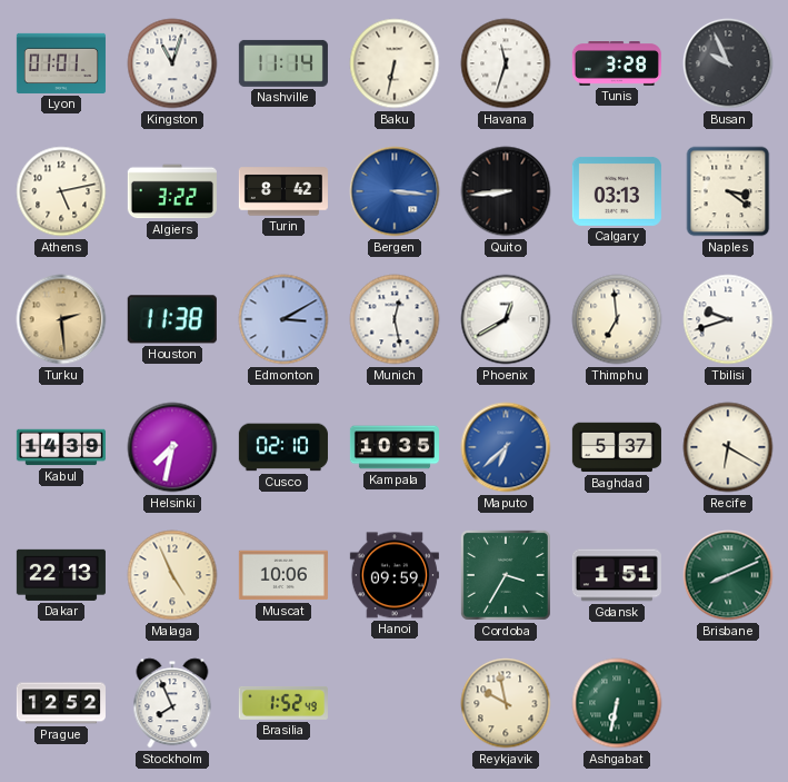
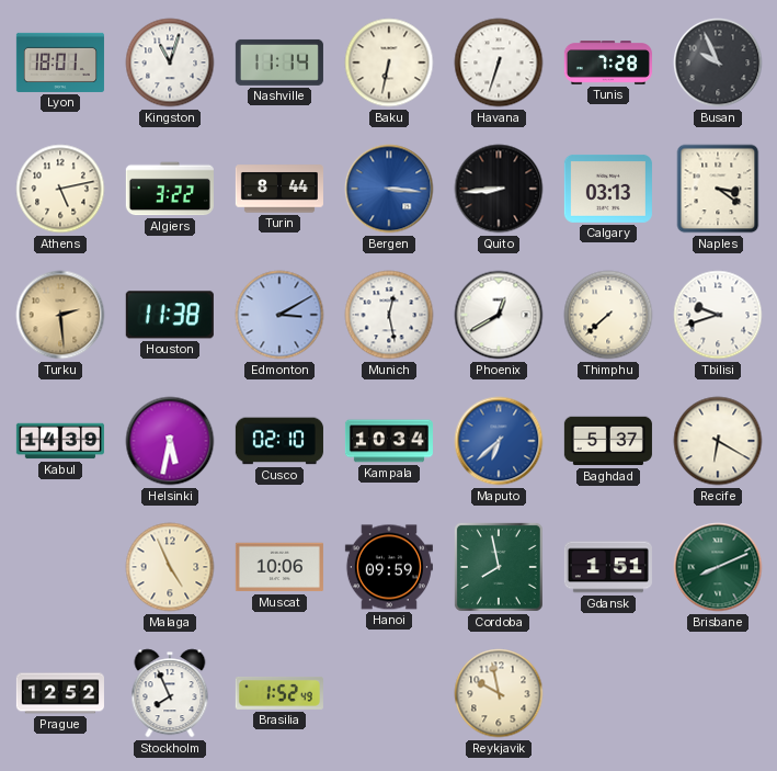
Lyon: 01:01 -> 18:01 (60, 63)
Havana: 11:33 -> 6:33 (499, 63)
Tunis: 3:28 -> 7:28 (608, 64)
Turin: 8:42 -> 8:44 (279, 189)
Thimphu: 6:59 -> 7:38 (608, 315)
Helsinki: 7:32 -> 5:32 (170, 441)
Kampala: 10:35 -> 10:34 (389, 441)
Dakar: 22:13 -> none (61, 575)
Cordoba: 3:35 -> 7:58 (499, 567)
Ashgabat: 6:32 -> none (617, 703)
